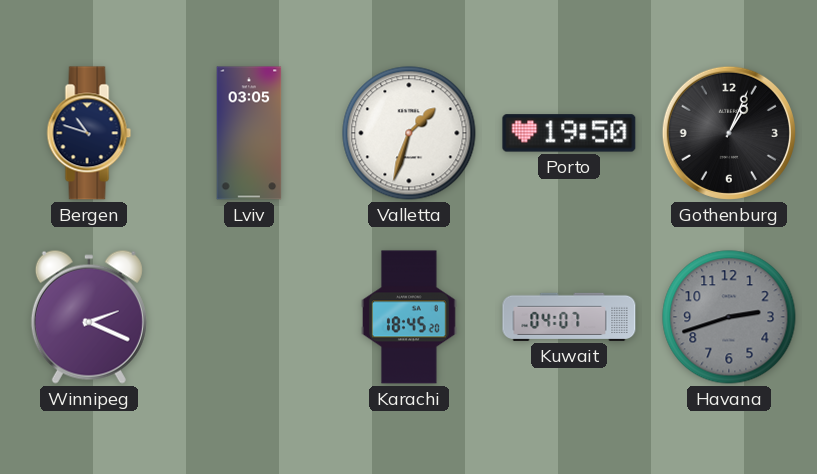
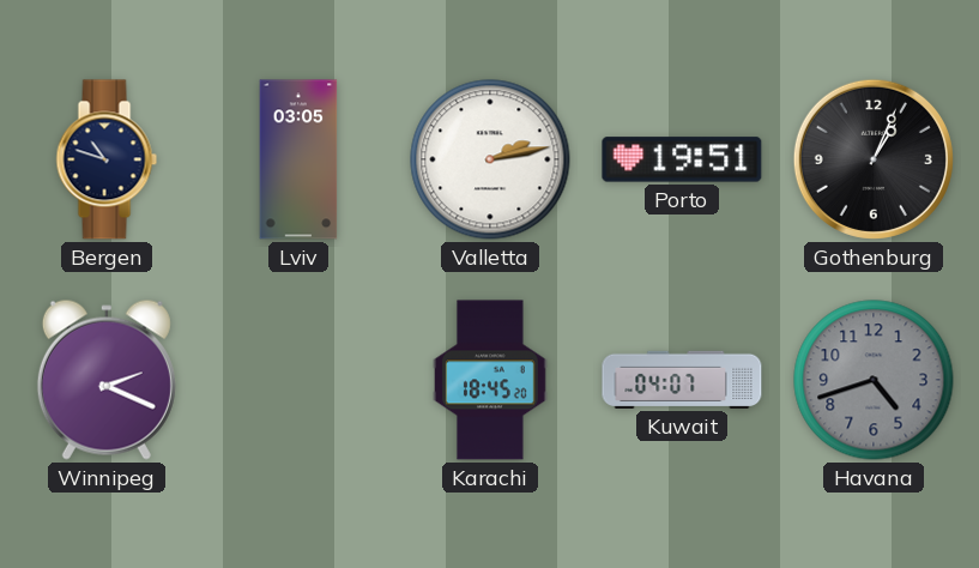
Valletta: 1:33 -> 2:13 (490, 159)
Porto: 19:50 -> 19:51 (682, 159)
Havana: 2:42 -> 4:42 (874, 380)
